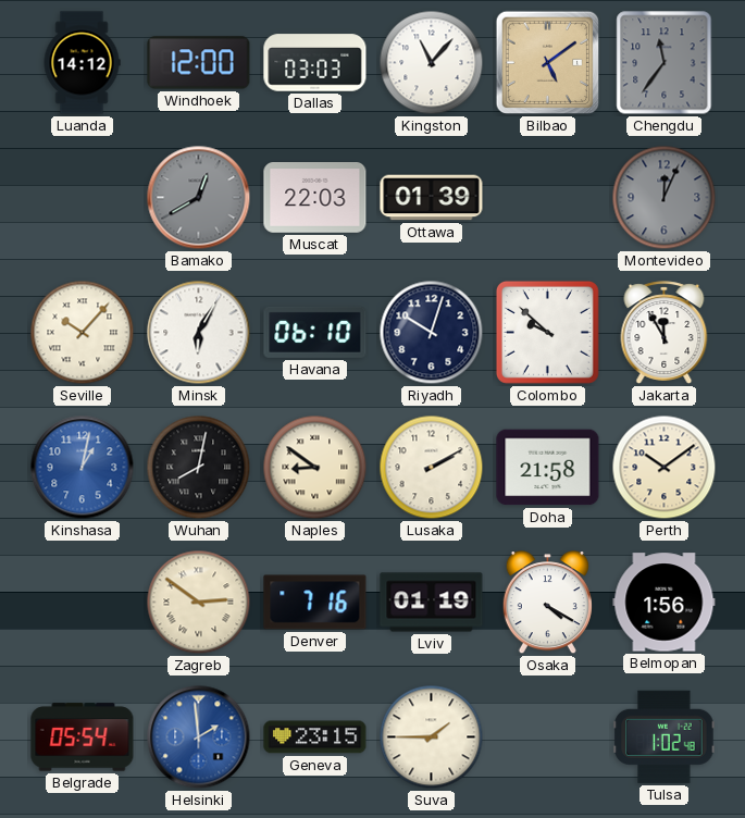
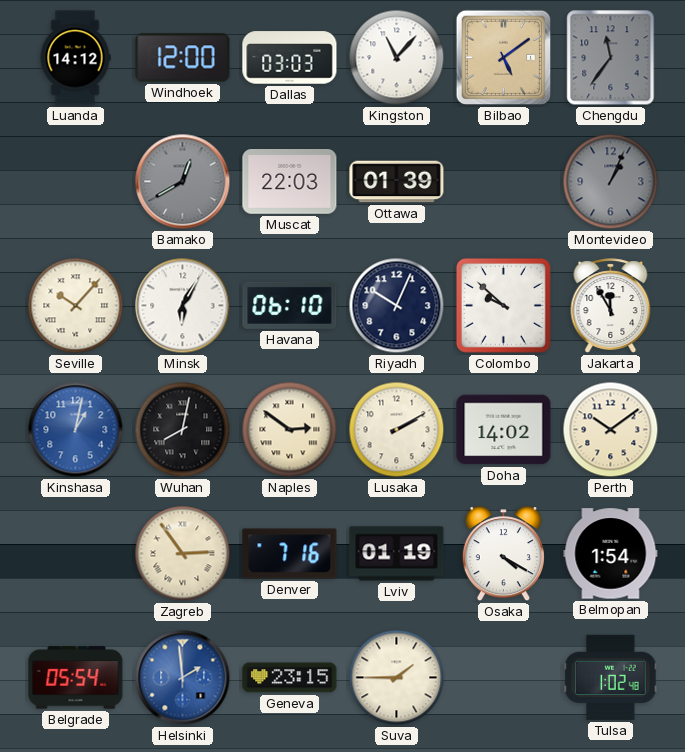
Montevideo: 12:04 -> 1:04 (611, 182)
Riyadh: 10:03 -> 10:04 (397, 306)
Naples: 8:51 -> 2:51 (290, 430)
Doha: 21:58 -> 14:02 (504, 430)
Zagreb: 2:51 -> 2:54 (183, 554)
Belmopan: 1:56 -> 1:54 (611, 554)
